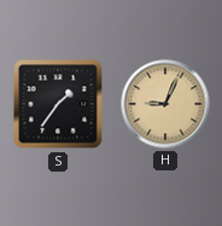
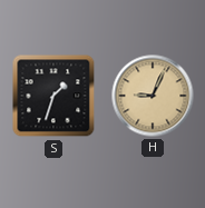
S: 1:36 -> 1:33 (53, 96)
